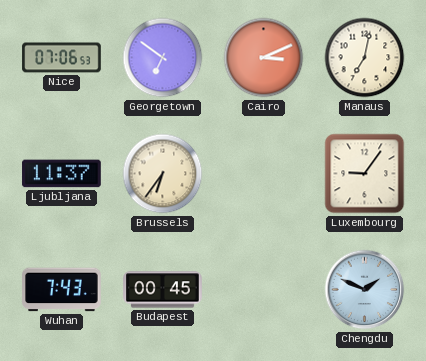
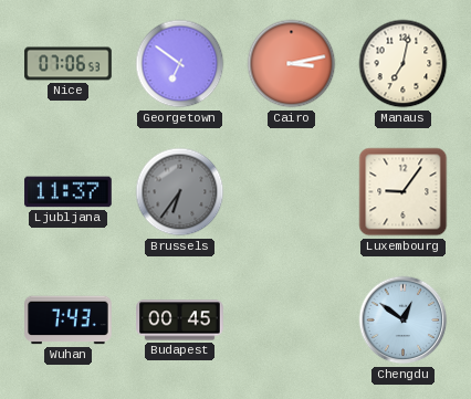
Cairo: 3:11 -> 3:13 (292, 64)
Brussels dial: cream -> grey (180, 192)
Chengdu: 1:49 -> 12:51 (404, 321)
